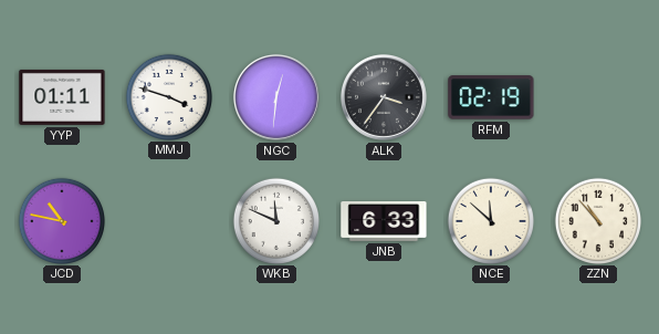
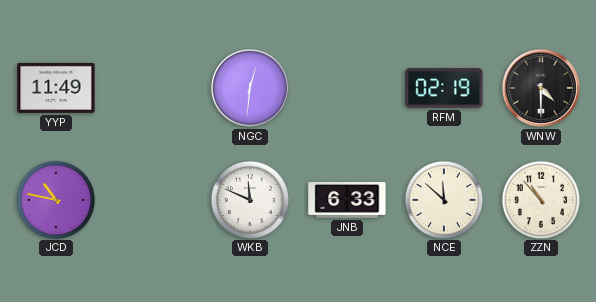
YYP: 01:11 -> 11:49 (56, 88)
MMJ: 3:48 -> none (168, 96)
ALK: 3:36 -> none (384, 97)
WNW: none -> 4:30 (541, 88)
